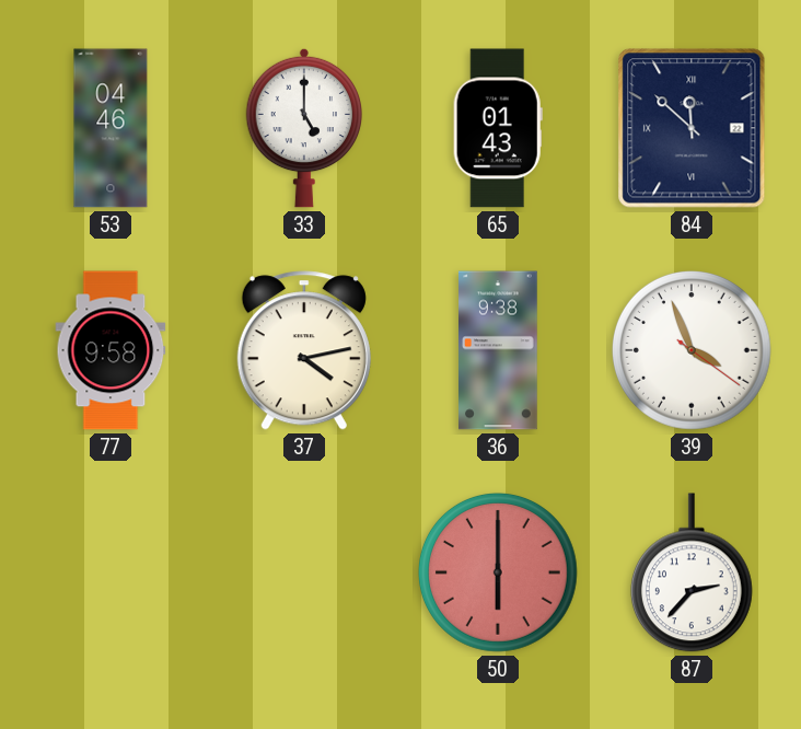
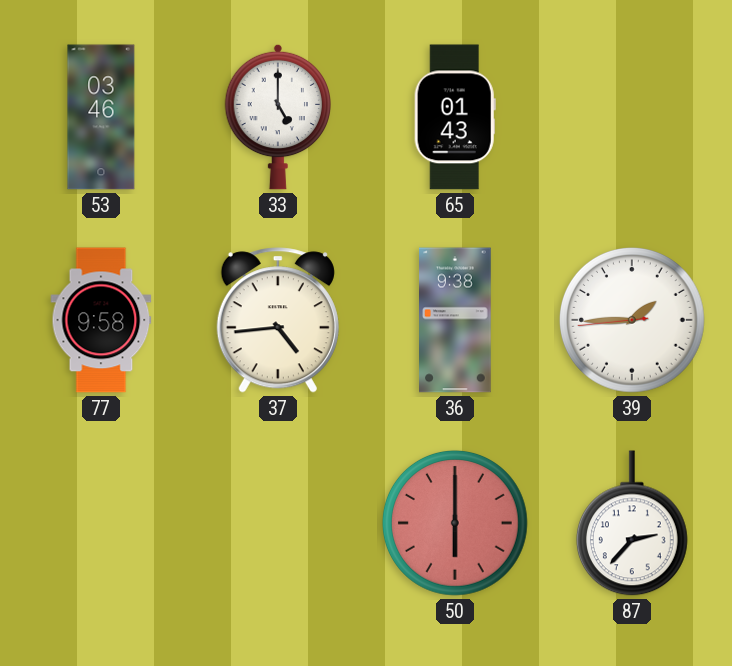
53: 04:46 -> 03:46 (101, 117)
84: 11:52 -> none (692, 128)
37: 4:13 -> 4:44 (278, 320)
39: 3:56 -> 1:44 (632, 320)
